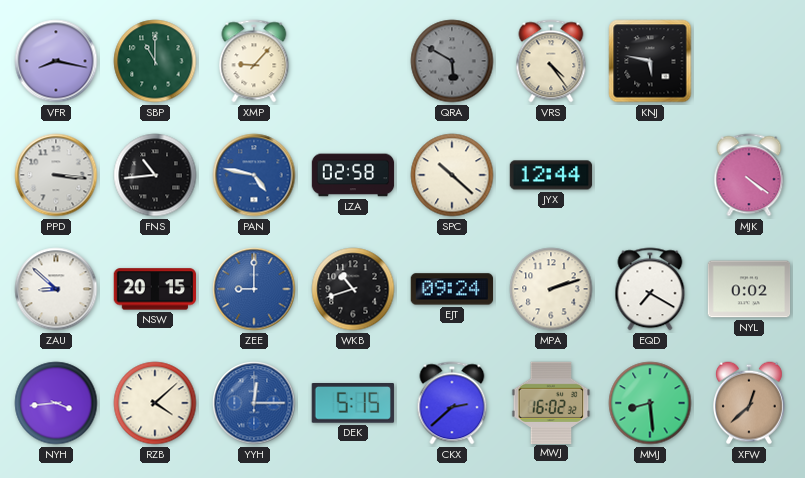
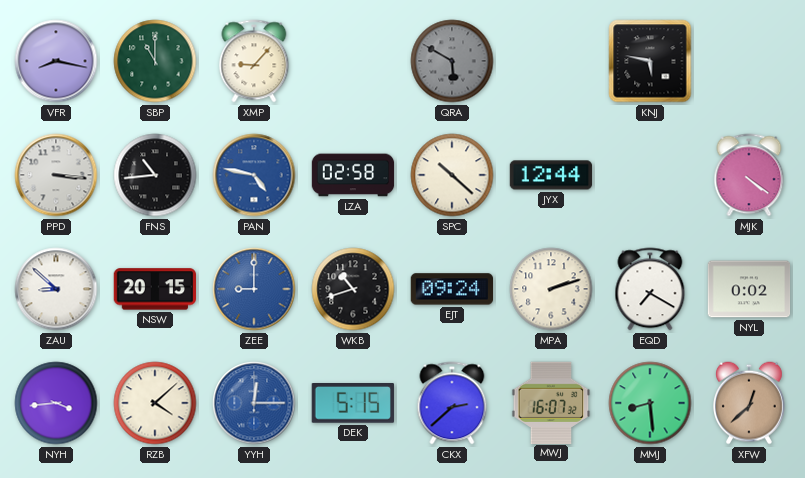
VRS: 4:24 -> none (551, 61)
MWJ: 16:02 -> 16:07 (551, 402)
